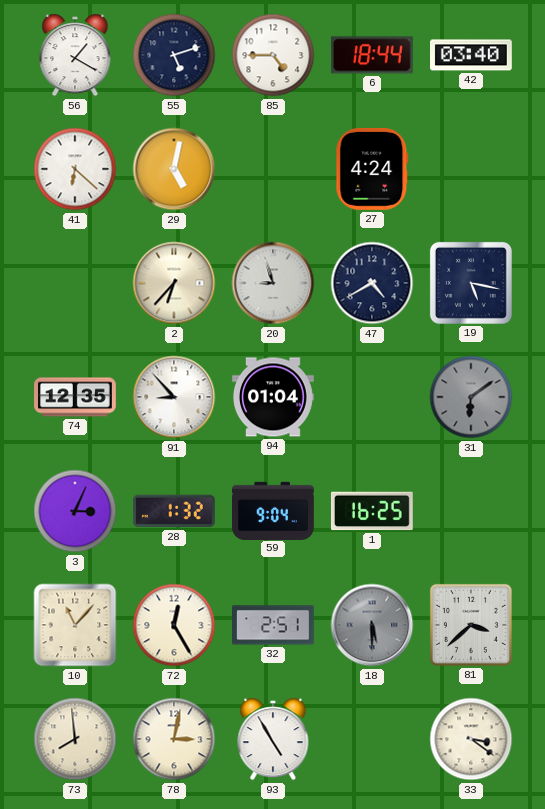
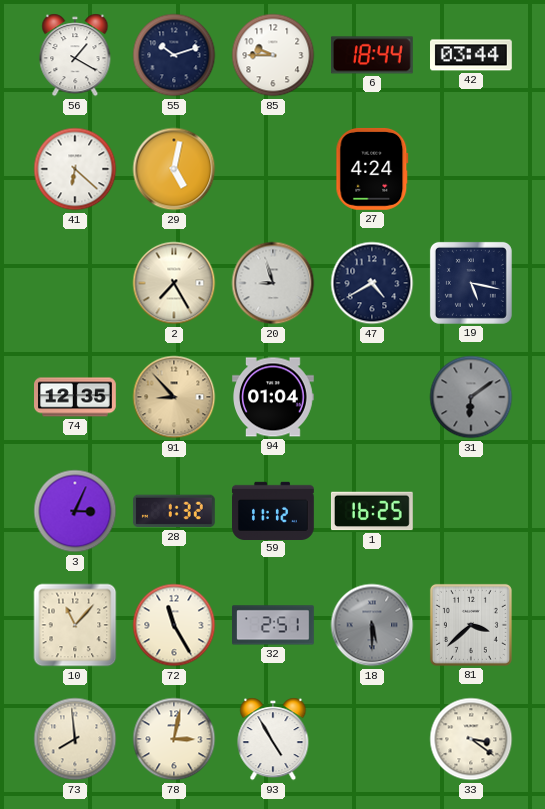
55: 5:12 -> 10:12 (174, 55)
85: 4:45 -> 9:45 (273, 55)
42: 03:40 -> 03:44 (472, 55)
2: 6:37 -> 7:25 (174, 283)
91 dial: white -> champagne (174, 397)
59: 9:04 -> 11:12 (274, 510)
72: 12:25 -> 11:25 (174, 625)
